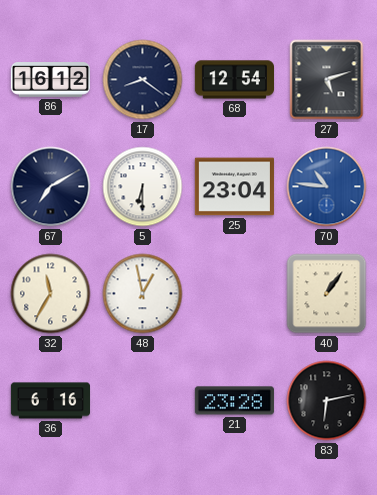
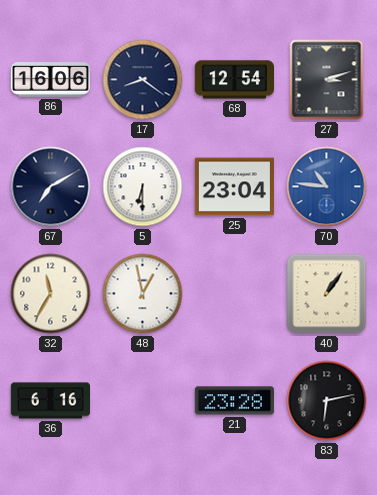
86: 16:12 -> 16:06 (50, 80)
27: 5:12 -> 3:12 (327, 80)
